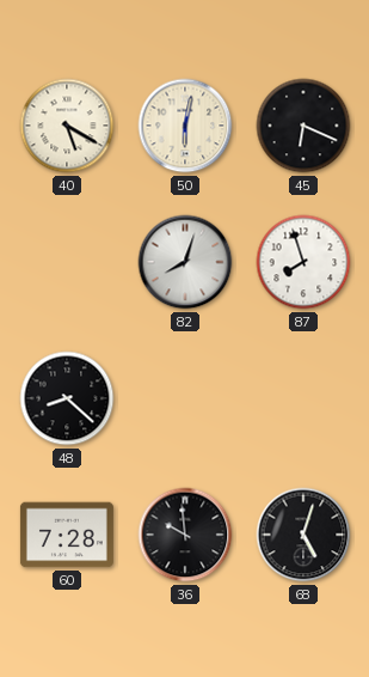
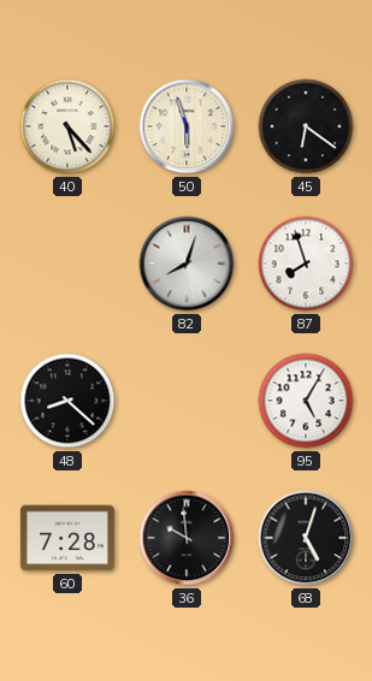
40: 5:20 -> 5:23 (67, 126)
50: 6:02 -> 5:57 (187, 126)
45: 6:19 -> 6:21 (306, 126)
95: none -> 5:05 (306, 401)
